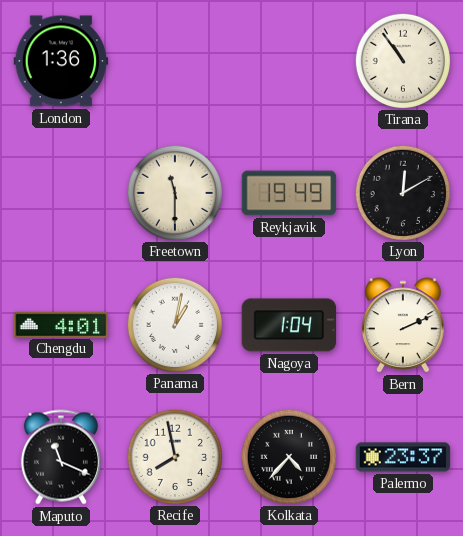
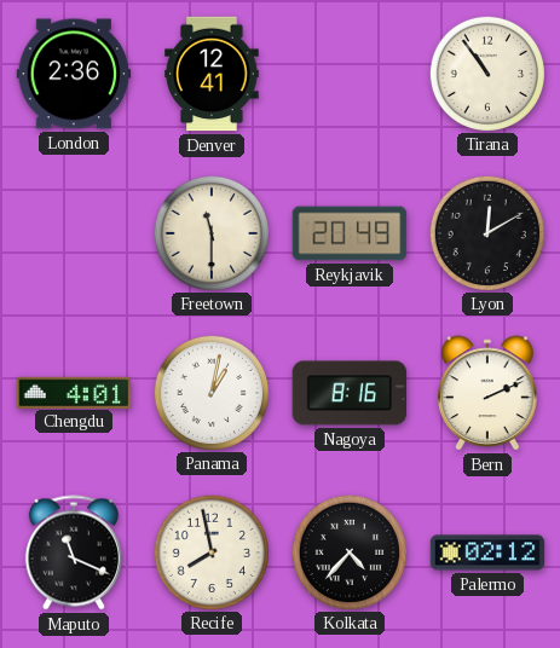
London: 1:36 -> 2:36 (74, 74)
Denver: none -> 12:41 (212, 74)
Reykjavik: 19:49 -> 20:49 (350, 233)
Nagoya: 1:04 -> 8:16 (350, 393)
Palermo: 23:37 -> 02:12 (487, 552)
